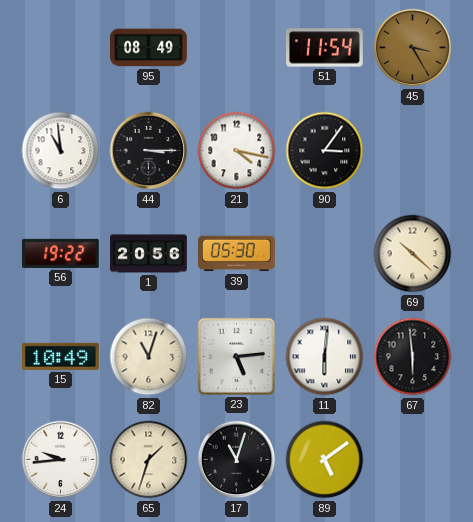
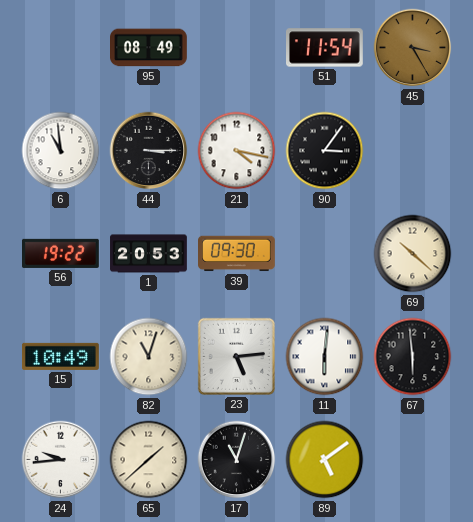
1: 20:56 -> 20:53 (149, 254)
39: 05:30 -> 09:30 (237, 254)
65: 1:33 -> 1:38 (149, 460)
